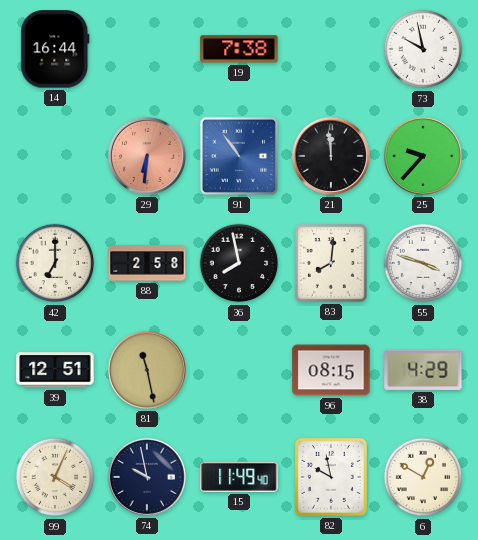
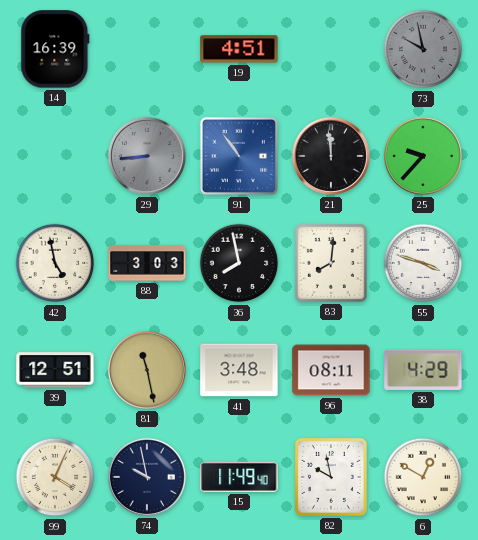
14: 16:44 -> 16:39 (55, 49)
19: 7:38 -> 4:51 (239, 49)
73 dial: white -> grey (423, 49)
29: 6:31 -> 8:44 (147, 156)
29 dial: salmon -> grey (147, 156)
42: 7:00 -> 4:58 (55, 263)
88: 2:58 -> 3:03 (147, 263)
41: none -> 3:48 (239, 370)
96: 08:15 -> 08:11 (331, 370)
